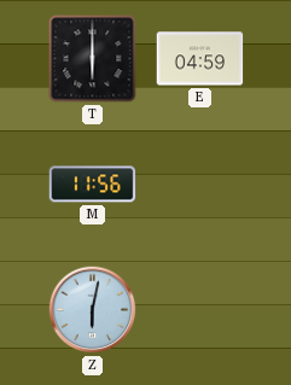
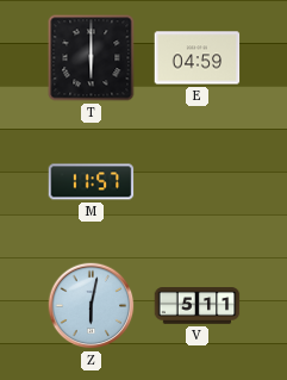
M: 11:56 -> 11:57 (92, 182)
V: none -> 5:11 (198, 306)
